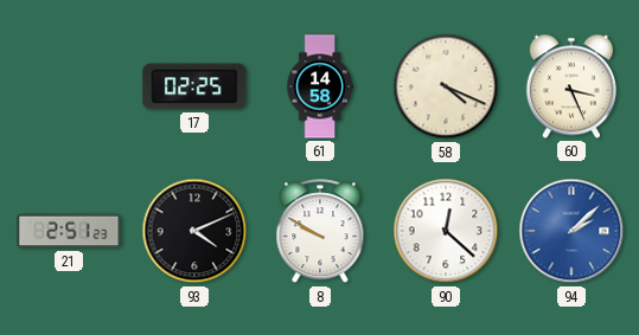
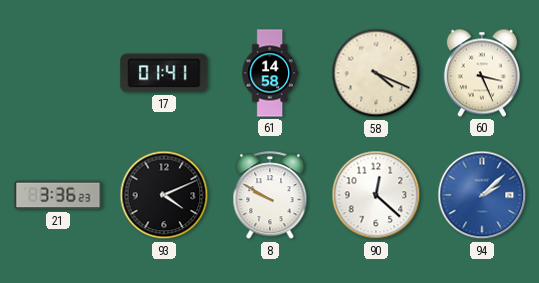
17: 02:25 -> 01:41 (164, 73)
21: 2:51 -> 3:36 (58, 195)
